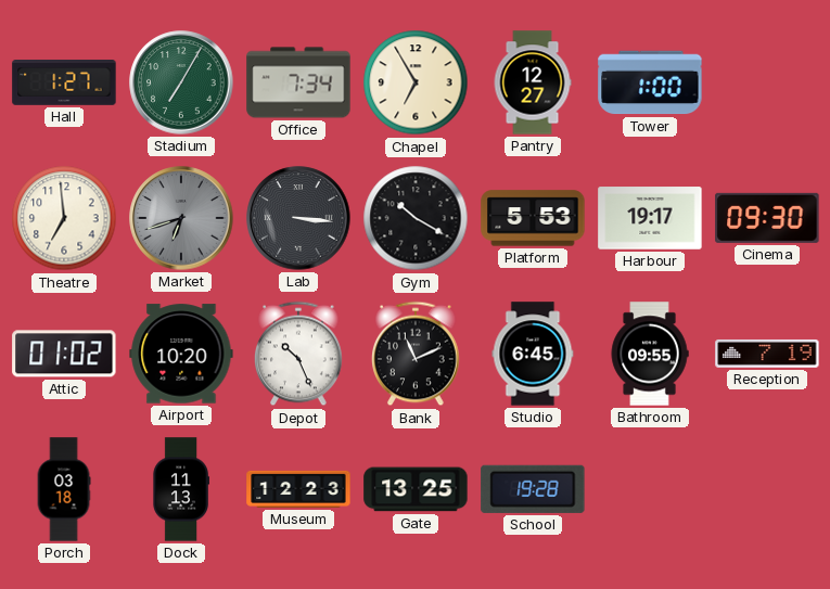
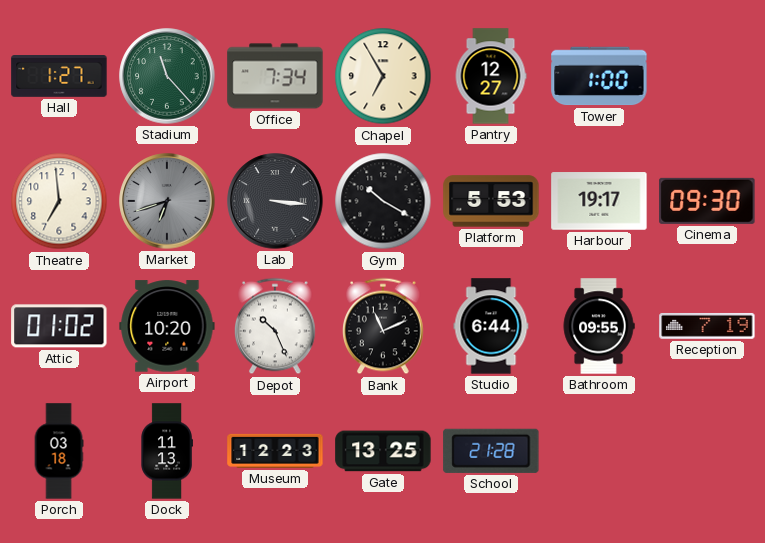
Stadium: 7:05 -> 11:23 (167, 76)
Studio: 6:45 -> 6:44 (491, 326)
School: 19:28 -> 21:28 (491, 451)
